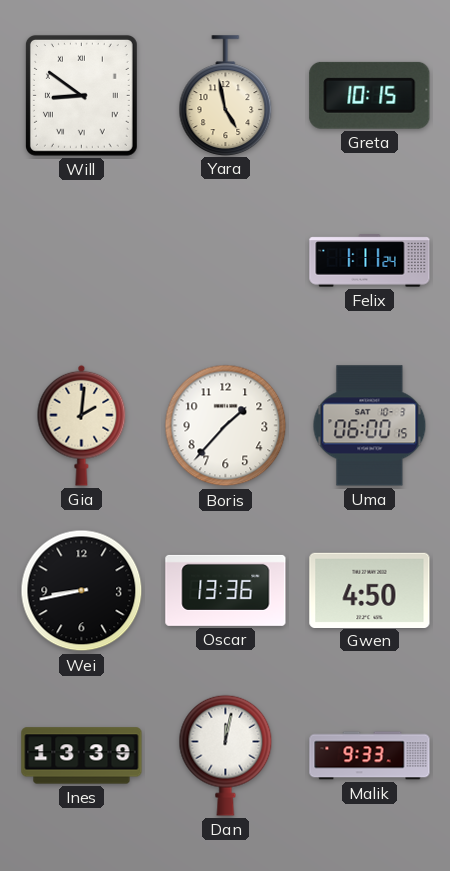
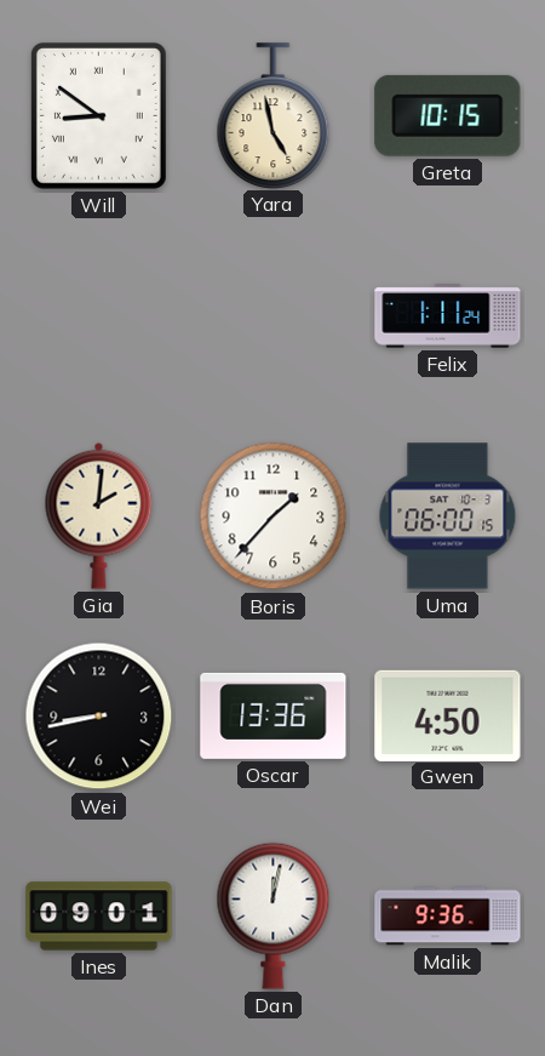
Ines: 13:39 -> 09:01 (99, 917)
Malik: 9:33 -> 9:36 (448, 917)
